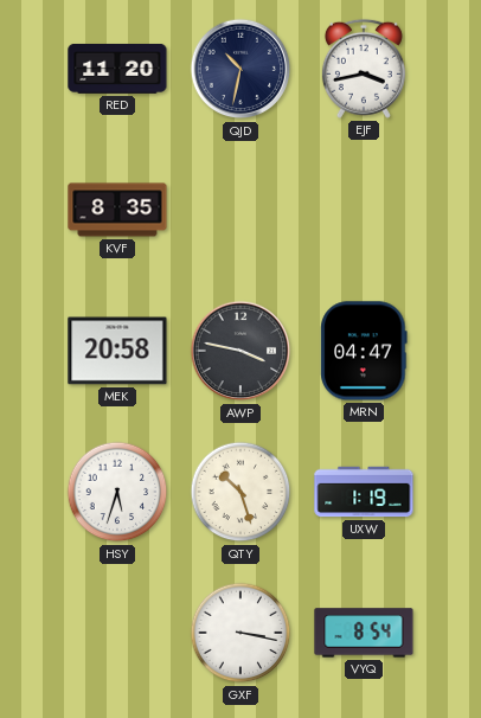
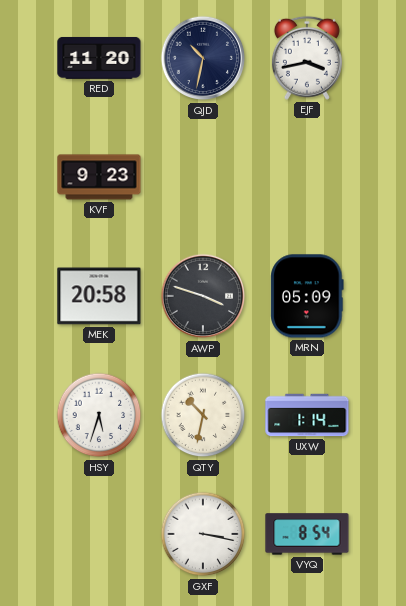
KVF: 8:35 -> 9:23 (99, 177)
AWP: 3:47 -> 3:48 (203, 296)
MRN: 04:47 -> 05:09 (307, 296)
QTY: 10:27 -> 10:32 (203, 415)
UXW: 1:19 -> 1:14 (307, 415)
